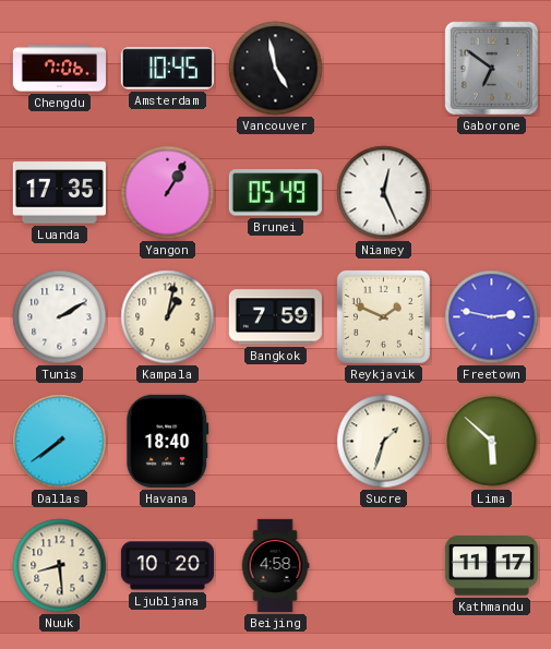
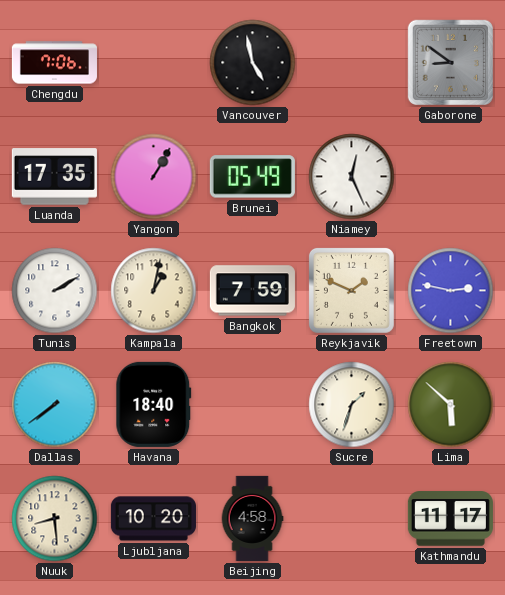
Amsterdam: 10:45 -> none (167, 69)
Gaborone: 6:51 -> 8:51 (450, 62)
